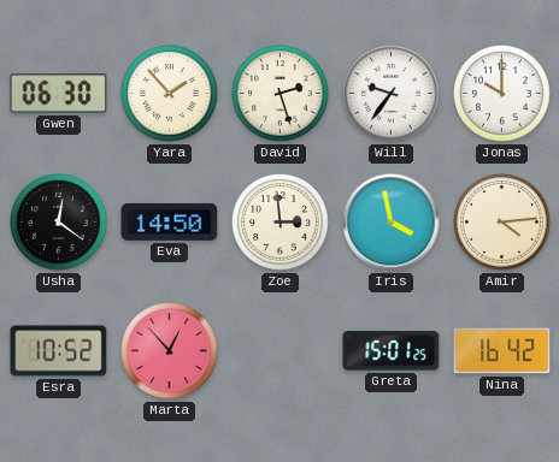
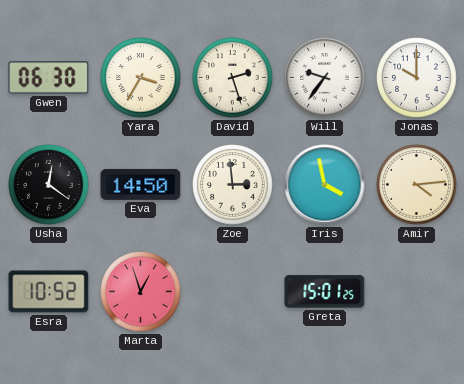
Yara: 1:53 -> 3:35 (141, 78)
Marta: 12:53 -> 12:57 (141, 292)
Nina: 16:42 -> none (502, 351)
